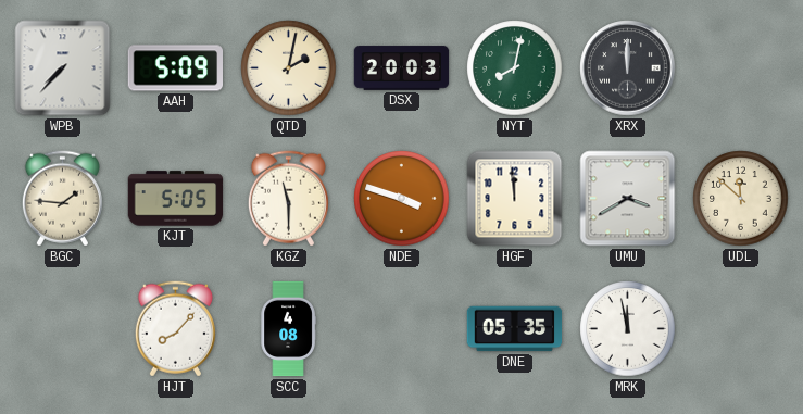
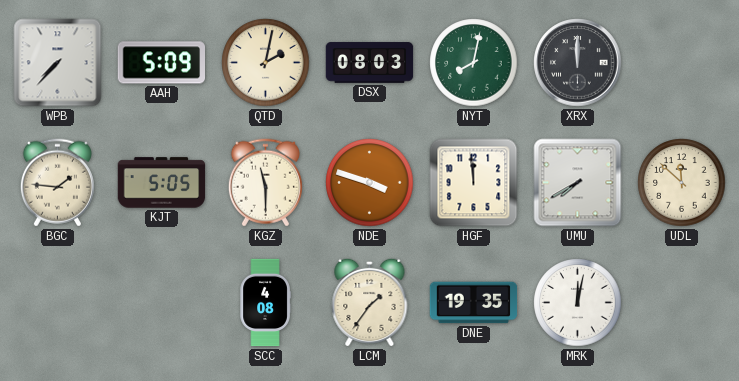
DSX: 20:03 -> 08:03 (370, 63)
UMU: 3:40 -> 7:40 (578, 183)
HJT: 8:07 -> none (175, 329)
LCM: none -> 1:36 (370, 302)
DNE: 05:35 -> 19:35 (474, 303)
MRK: 11:58 -> 12:02 (578, 303)
